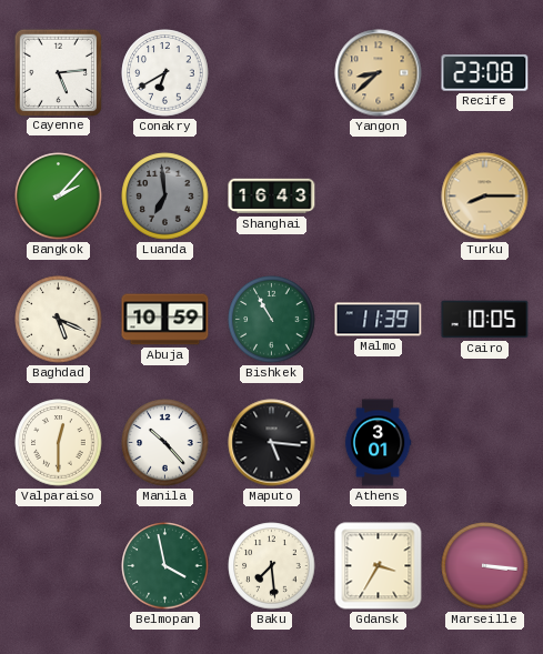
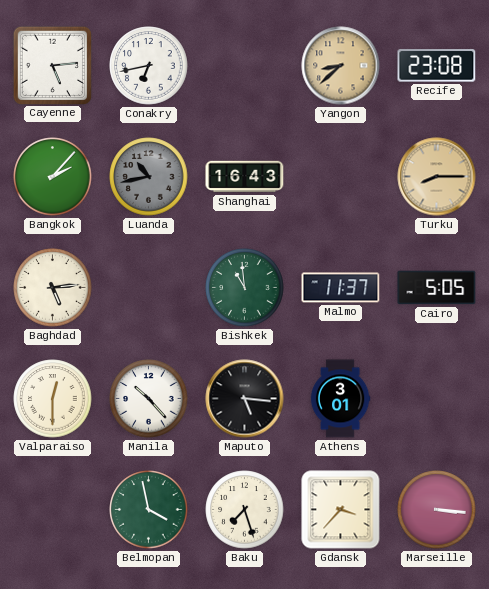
Conakry: 6:40 -> 6:43 (149, 66)
Luanda: 6:59 -> 10:43 (149, 177)
Baghdad: 5:19 -> 5:14 (53, 288)
Abuja: 10:59 -> none (165, 320)
Bishkek: 10:55 -> 10:59 (245, 288)
Malmo: 11:39 -> 11:37 (341, 288)
Cairo: 10:05 -> 5:05 (437, 288)
Baku: 7:29 -> 7:27 (245, 510)
Gdansk: 3:35 -> 3:37 (341, 510)
